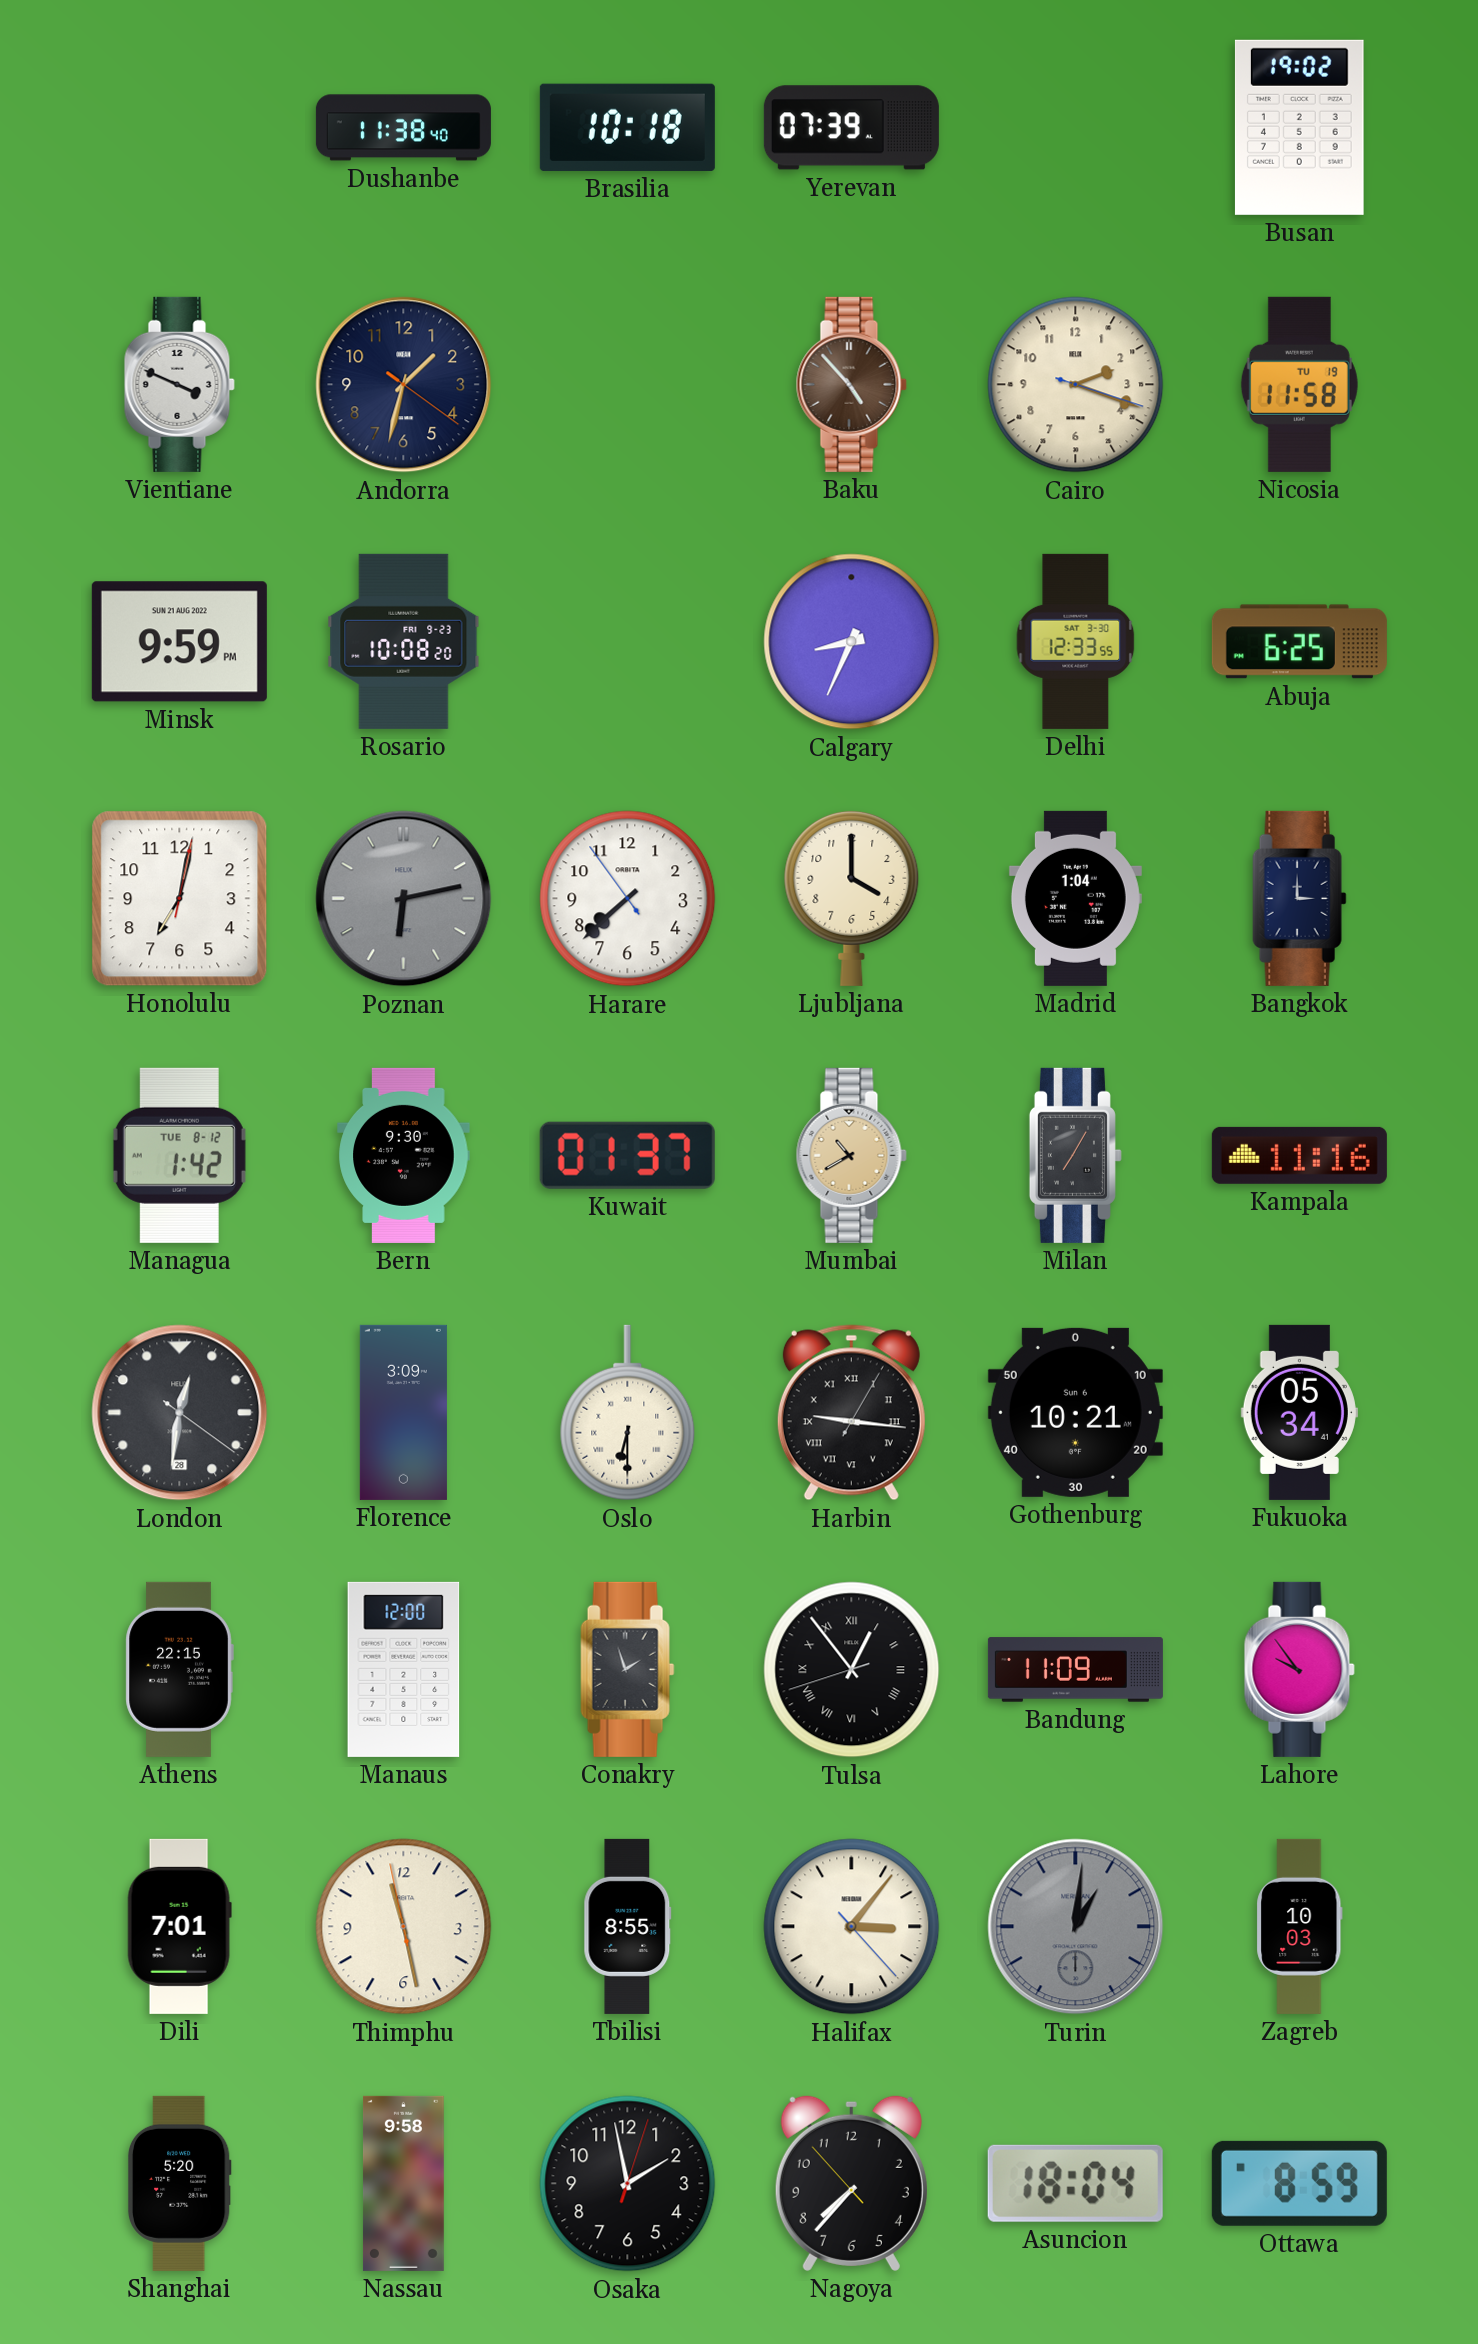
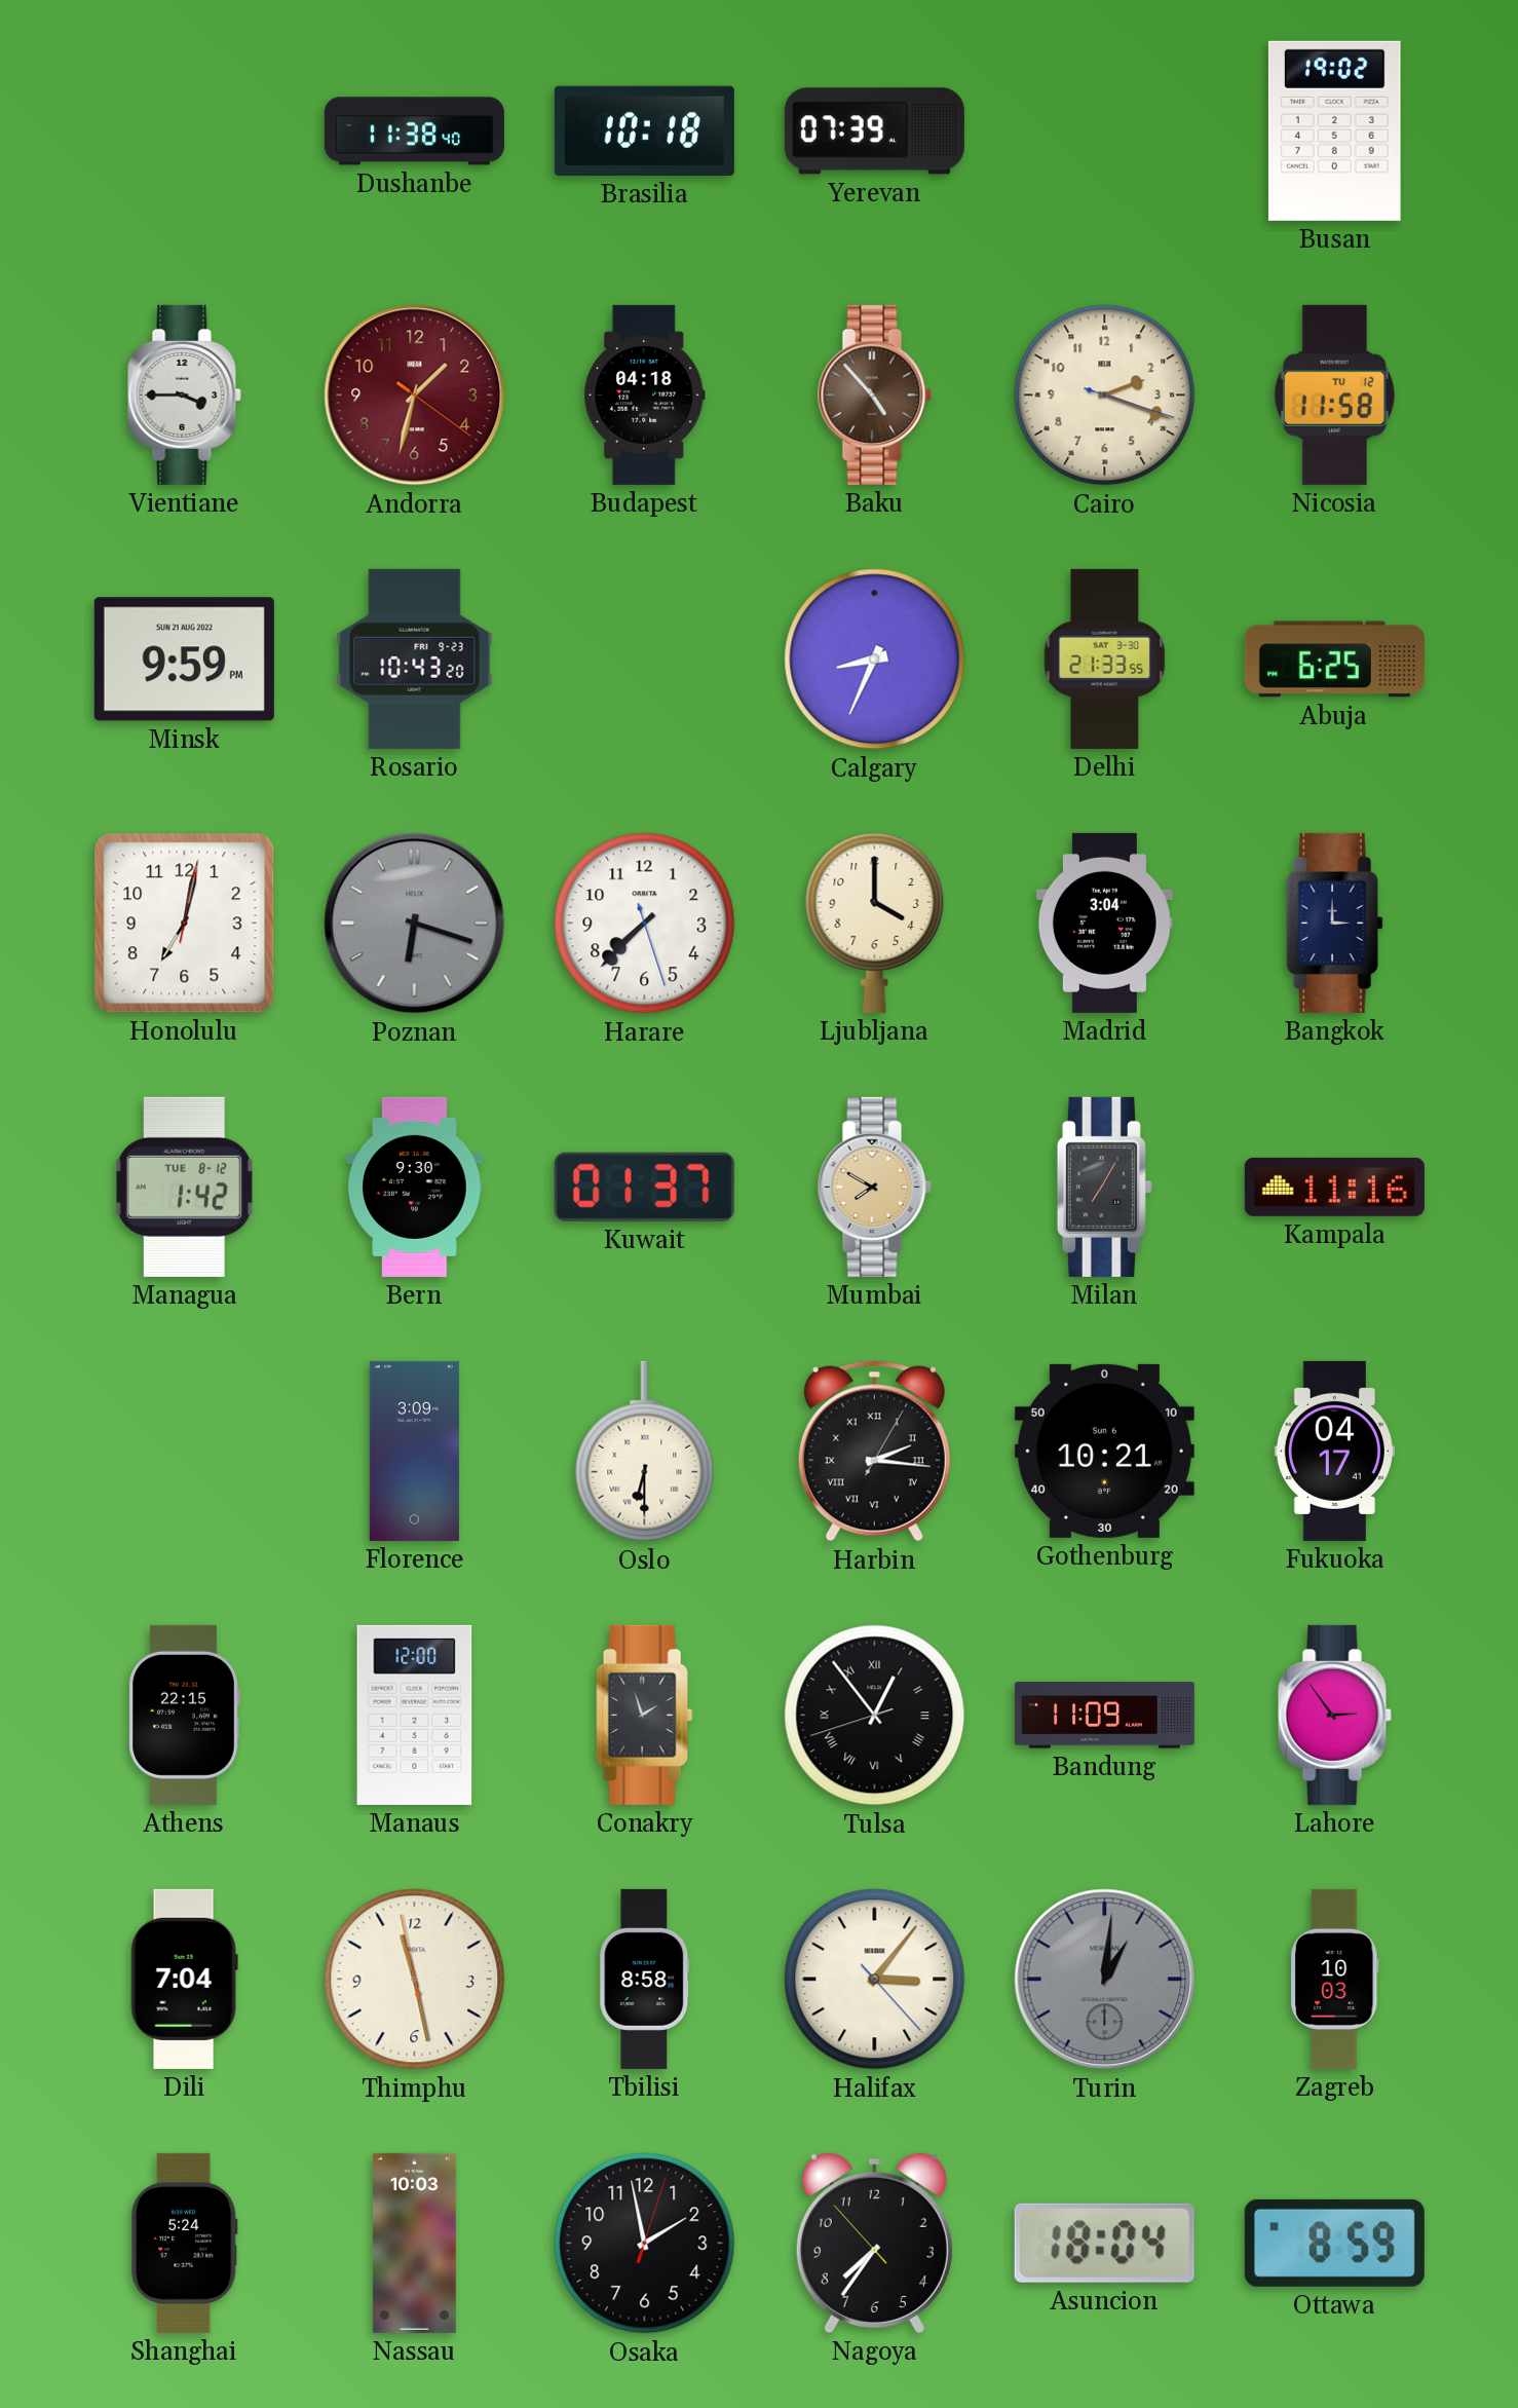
Vientiane: 3:49 -> 3:45 (184, 394)
Andorra dial: navy -> burgundy (415, 396)
Budapest: none -> 04:18 (645, 394)
Nicosia date: TU 19 -> TU 12 (1334, 394)
Rosario: 10:08 -> 10:43 (415, 659)
Delhi: 12:33 -> 21:33 (1105, 659)
Poznan: 6:13 -> 6:18 (415, 924)
Harare: 7:37:54 -> 7:37:27 (645, 924)
Madrid: 1:04 -> 3:04 (1104, 923)
Mumbai: 10:40 -> 7:50 (874, 1187)
London: 12:31 -> none (180, 1413)
Harbin: 9:16 -> 2:16 (874, 1452)
Fukuoka: 05:34 -> 04:17 (1334, 1451)
Lahore: 9:54 -> 2:54 (1334, 1715)
Dili: 7:01 -> 7:04 (184, 1979)
Tbilisi: 8:55 -> 8:58 (645, 1979)
Shanghai: 5:20 -> 5:24 (184, 2243)
Nassau: 9:58 -> 10:03 (414, 2243)
Nagoya: 7:36 -> 7:35 (874, 2243)
